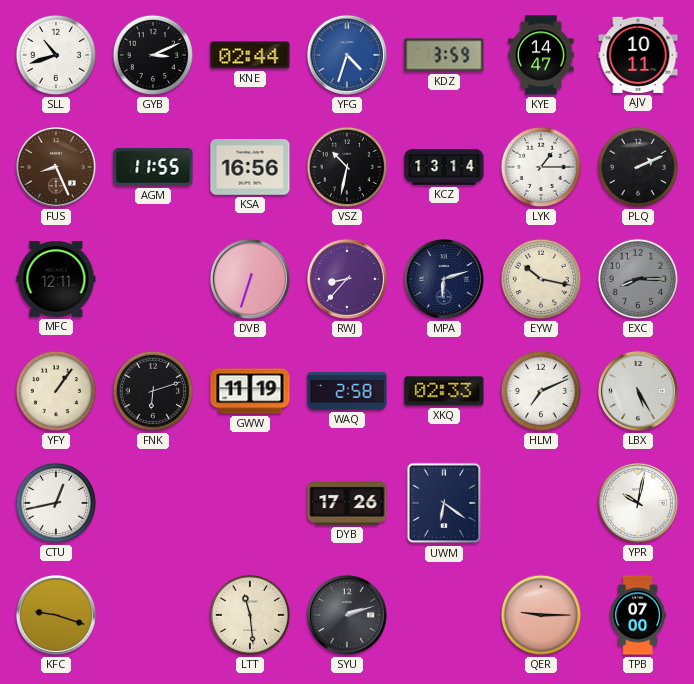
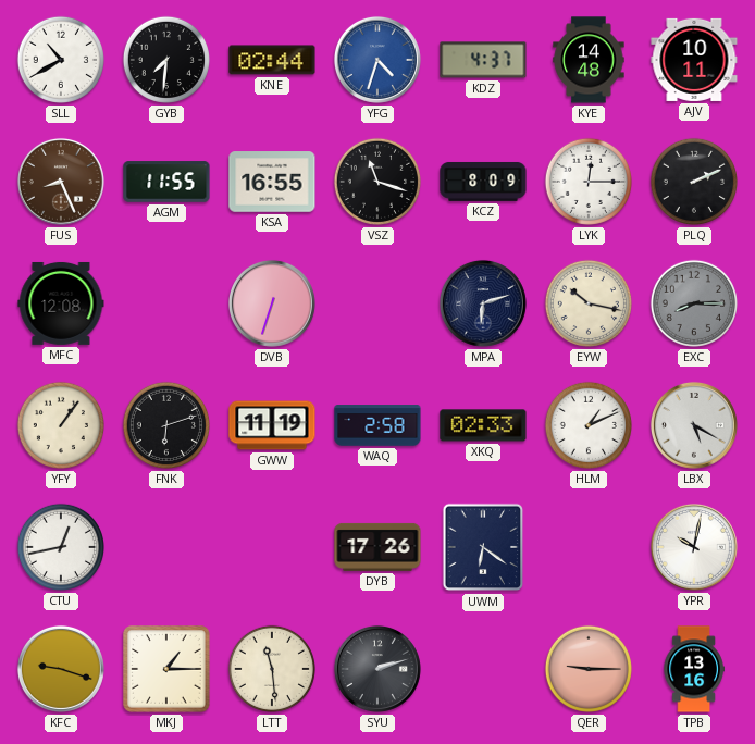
SLL: 10:42 -> 10:40 (61, 60)
GYB: 3:11 -> 7:31 (166, 60)
KDZ: 3:59 -> 4:37 (483, 60)
KYE: 14:47 -> 14:48 (589, 60)
KSA: 16:56 -> 16:55 (272, 182)
VSZ: 10:32 -> 11:18 (378, 182)
KCZ: 13:14 -> 8:09 (483, 182)
LYK: 1:15 -> 12:15 (589, 182)
MFC: 12:11 -> 12:08 (61, 303)
RWJ: 8:37 -> none (347, 279)
HLM: 7:11 -> 1:11 (589, 425)
LBX: 5:25 -> 5:20 (694, 425)
MKJ: none -> 1:15 (166, 669)
TPB: 07:00 -> 13:16 (694, 669)
